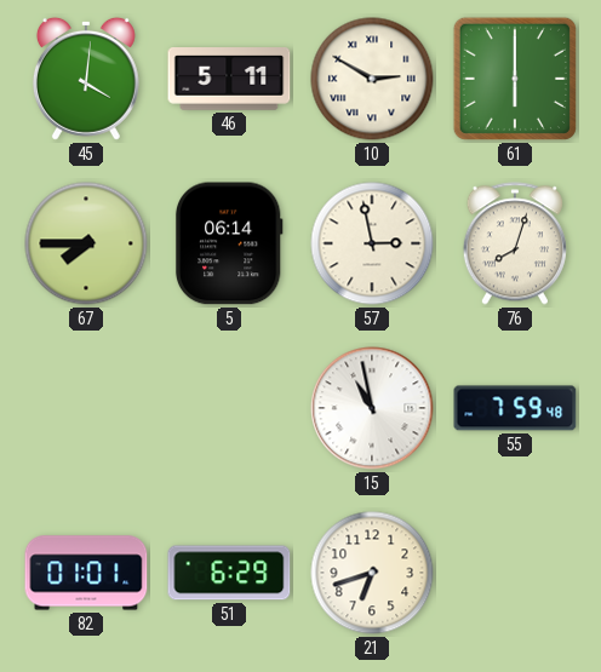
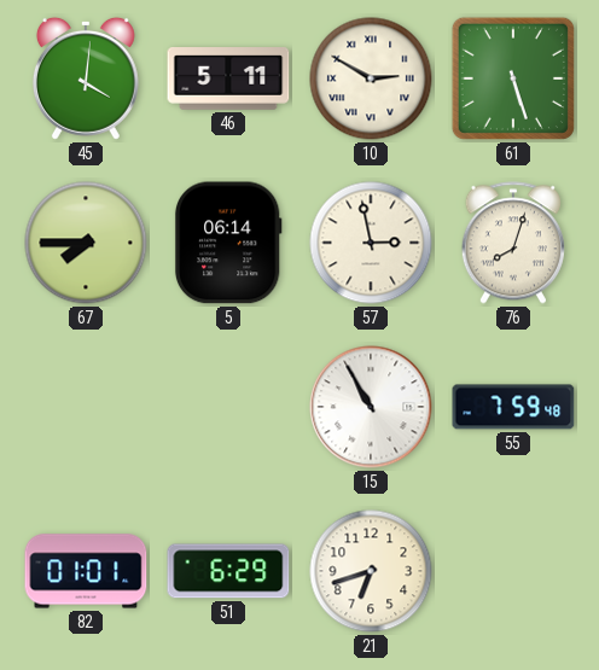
61: 6:00 -> 5:27 (513, 78)
15: 10:58 -> 10:55 (371, 407)
